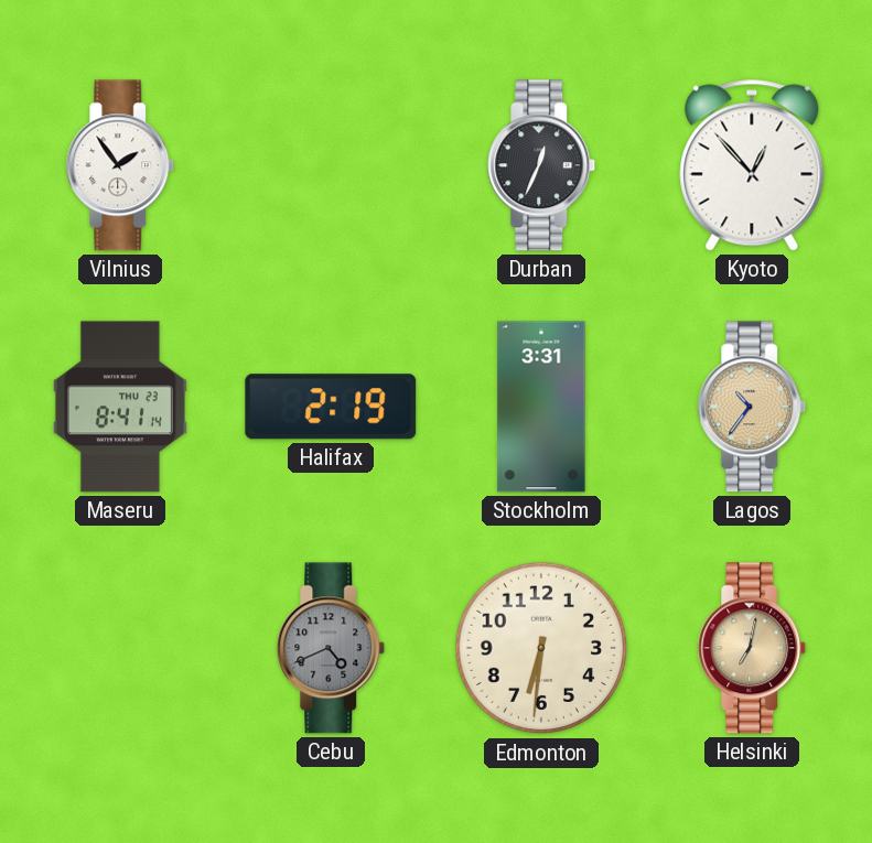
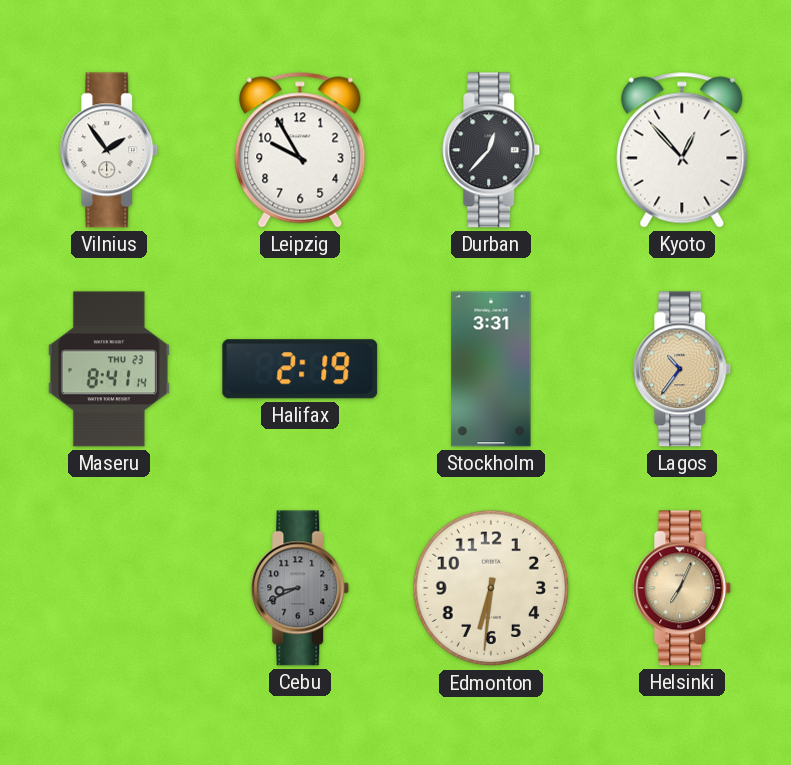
Leipzig: none -> 9:55 (300, 150)
Durban: 12:34 -> 12:37 (491, 150)
Cebu: 4:41 -> 8:41 (300, 588)
Helsinki: 7:02 -> 7:04 (682, 588)
